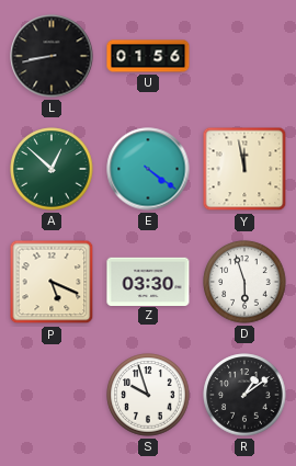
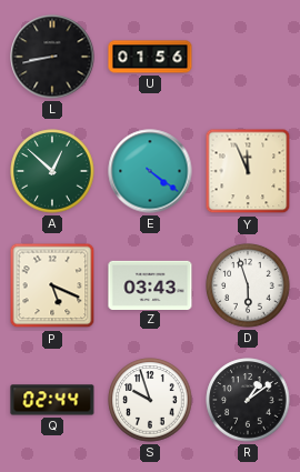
Y: 11:58 -> 11:56 (248, 171)
Z: 03:30 -> 03:43 (150, 284)
Q: none -> 02:44 (52, 400)
